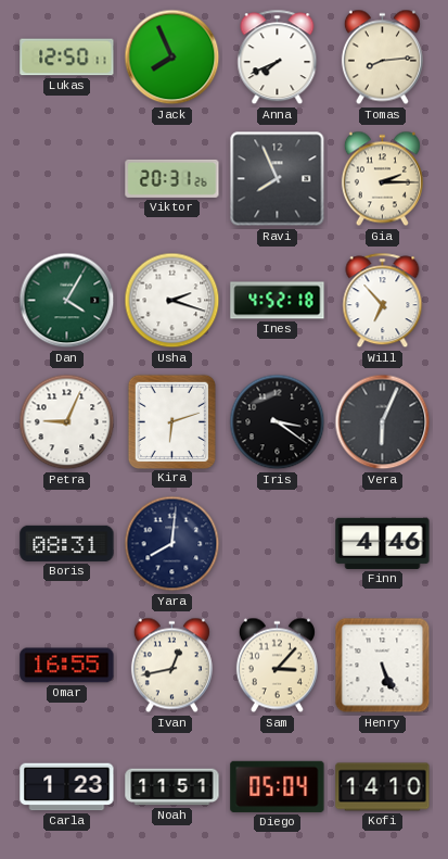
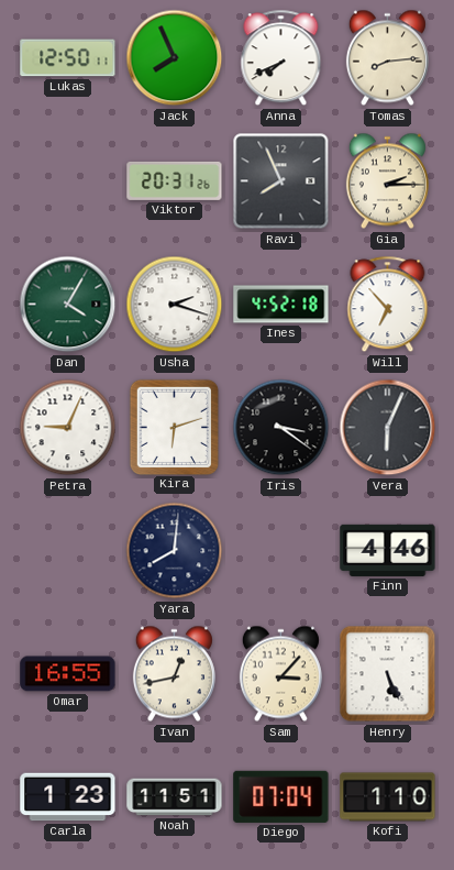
Boris: 08:31 -> none (67, 543)
Diego: 05:04 -> 07:04 (281, 796)
Kofi: 14:10 -> 1:10 (388, 797)
